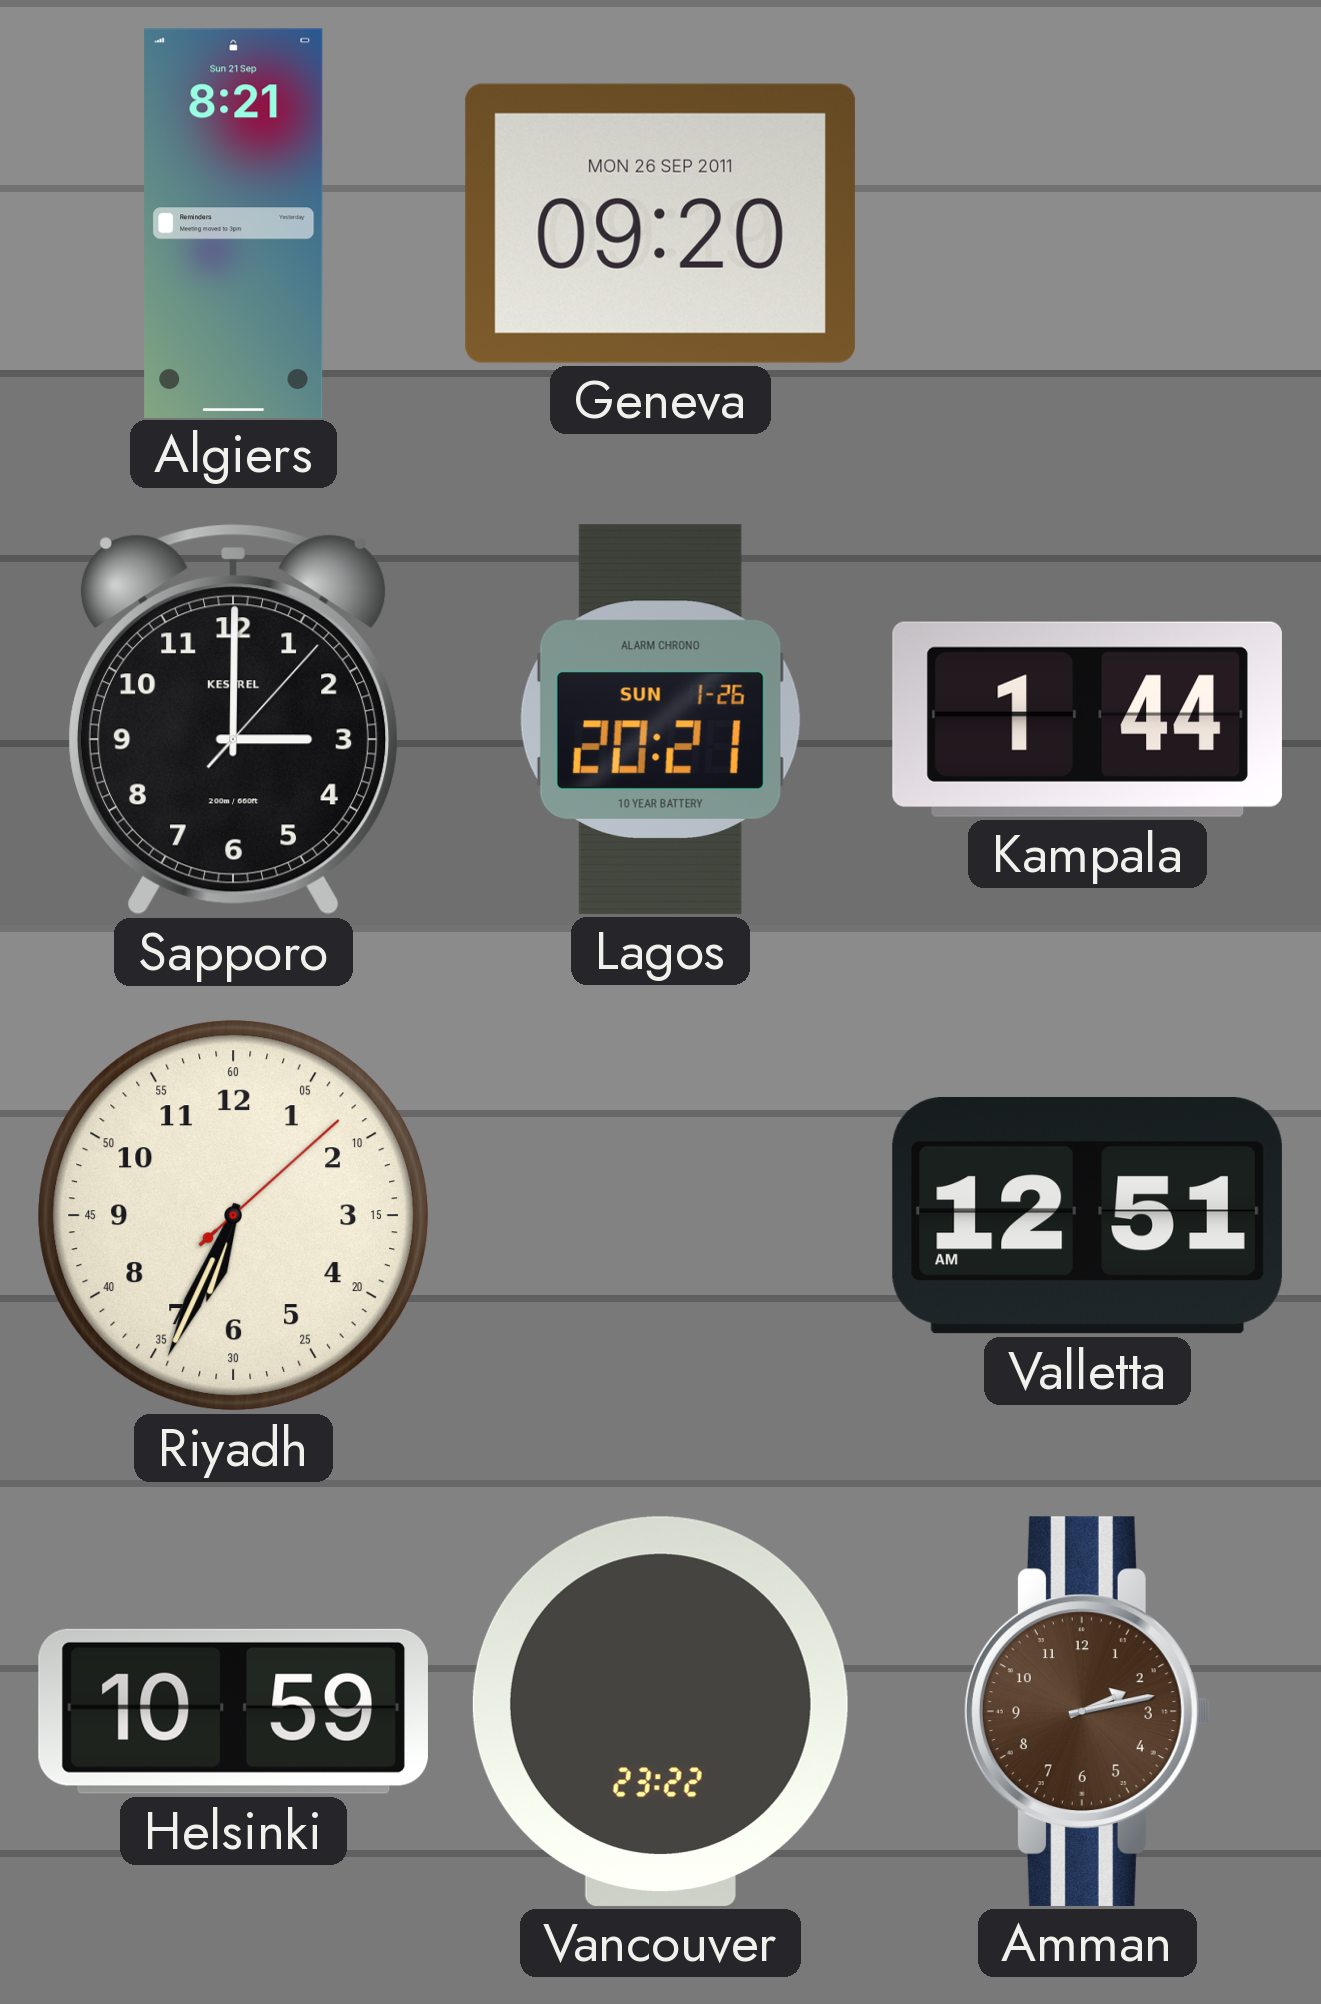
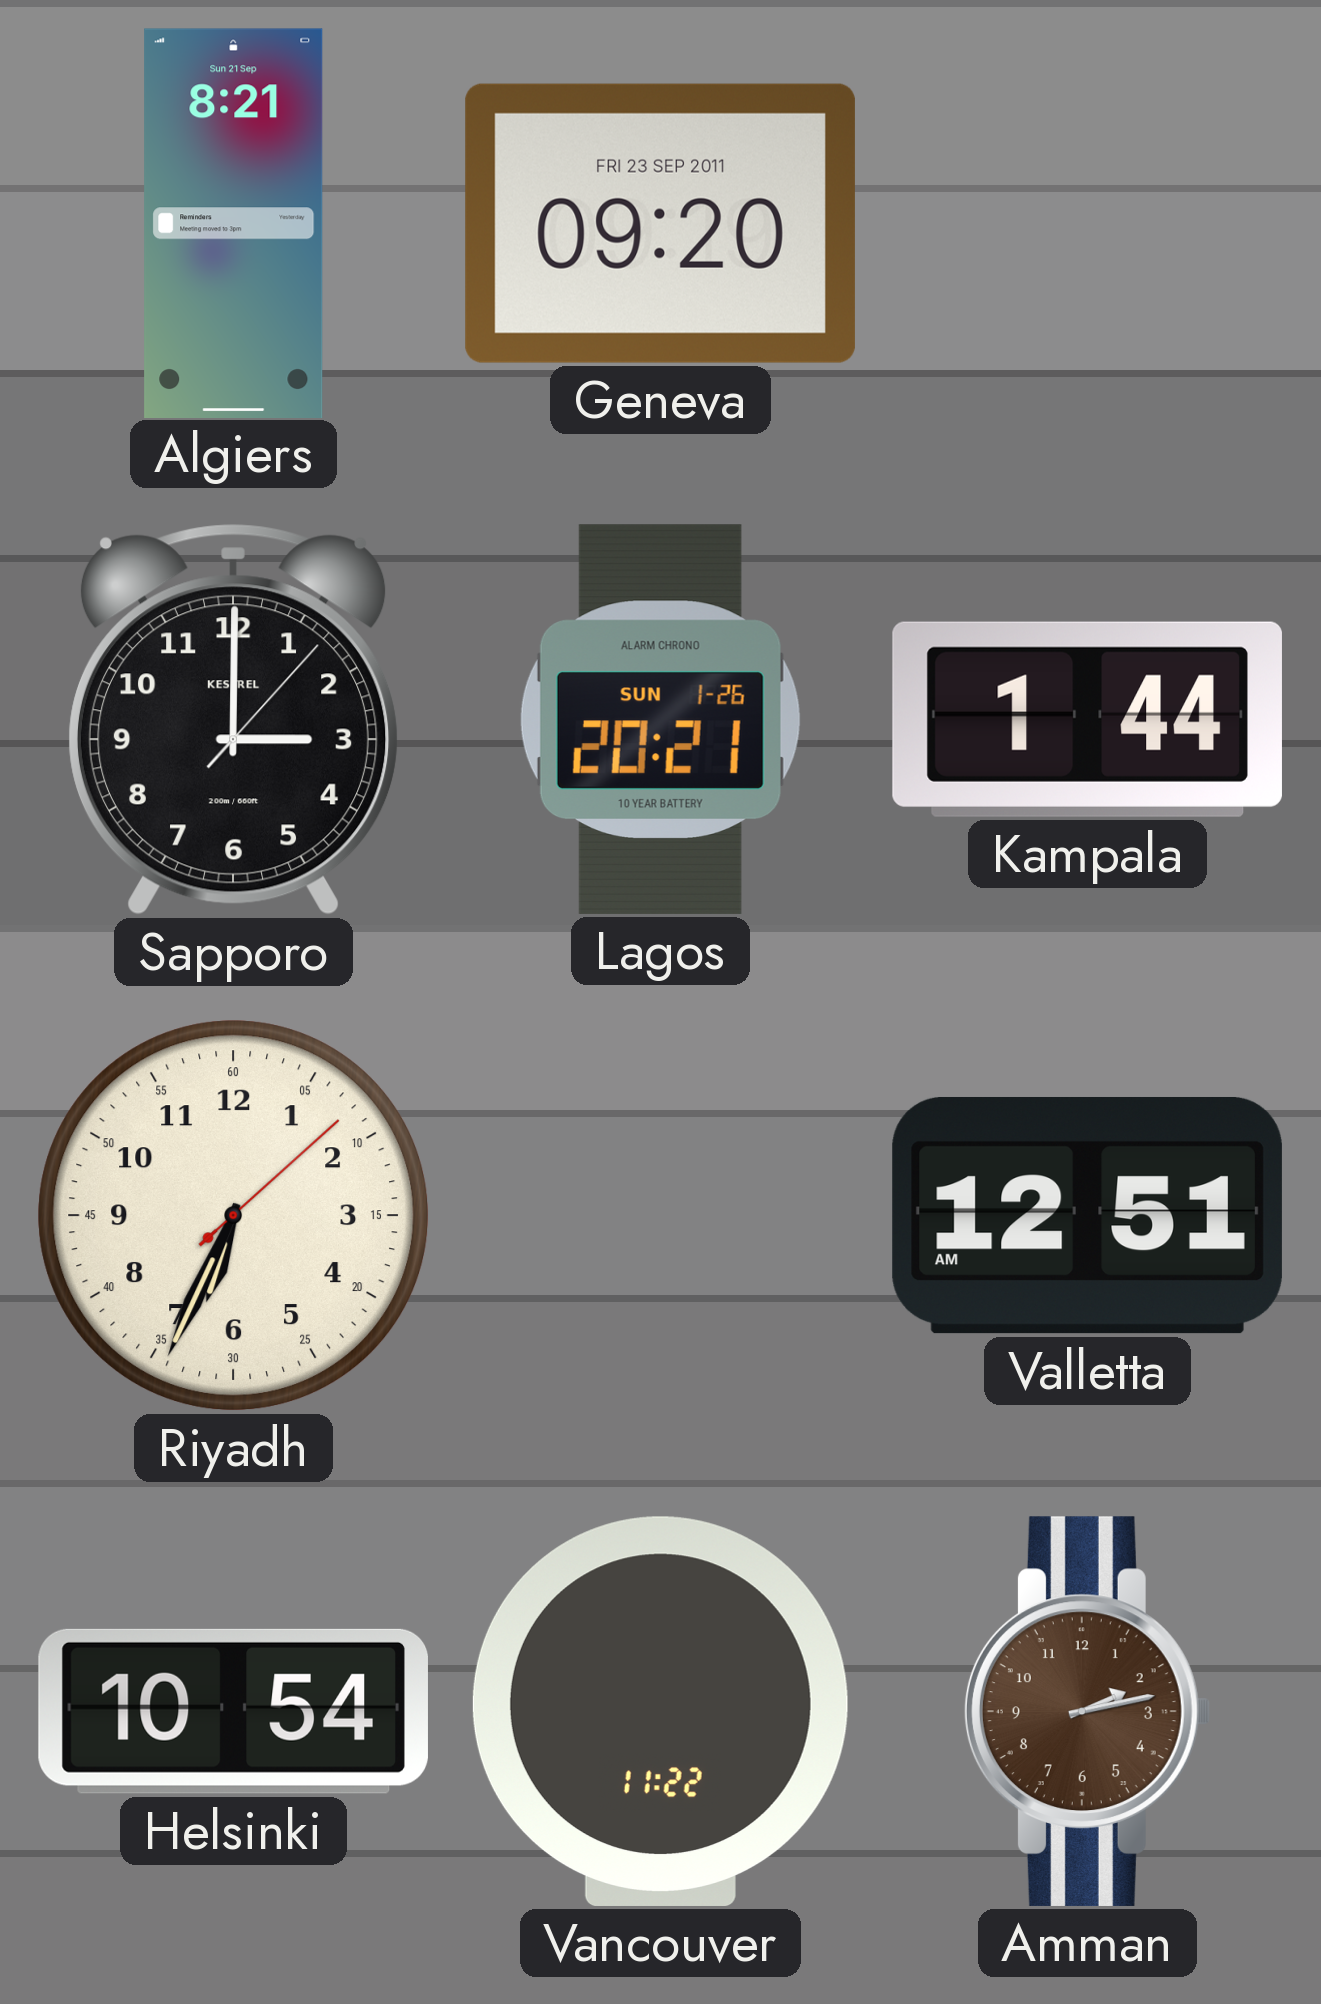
Geneva date: MON 26 SEP 2011 -> FRI 23 SEP 2011 (660, 223)
Helsinki: 10:59 -> 10:54 (233, 1711)
Vancouver: 23:22 -> 11:22 (660, 1711)
